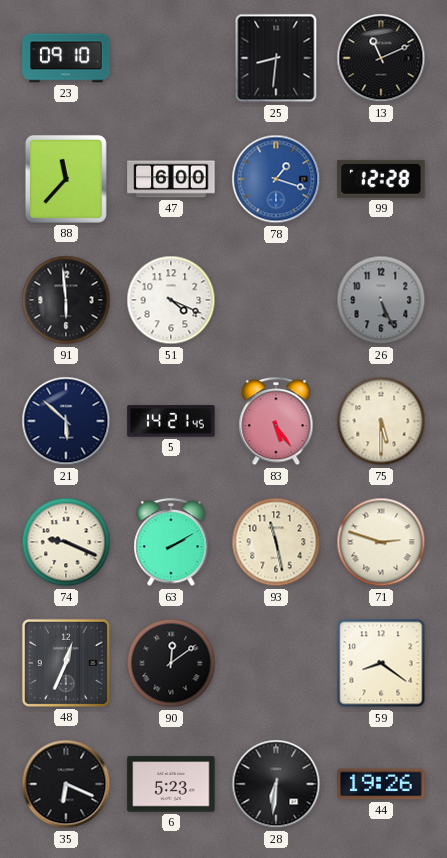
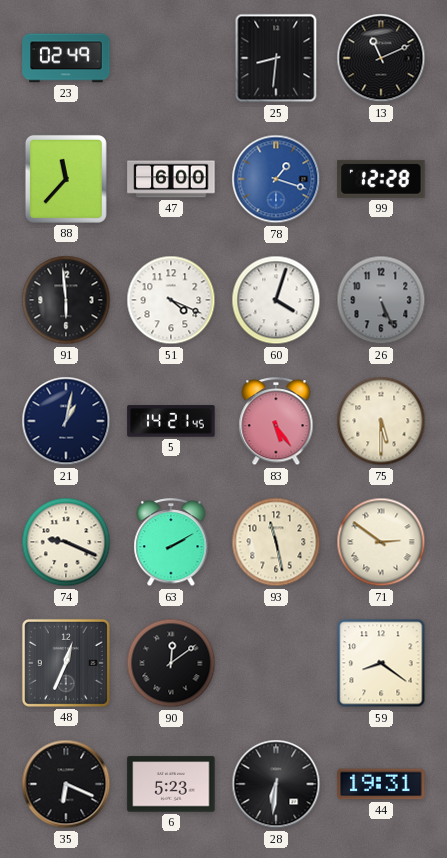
23: 09:10 -> 02:49 (66, 58)
60: none -> 4:03 (276, 300)
21: 5:52 -> 1:02 (66, 421)
71: 2:48 -> 2:51 (381, 542)
44: 19:26 -> 19:31 (381, 784)
